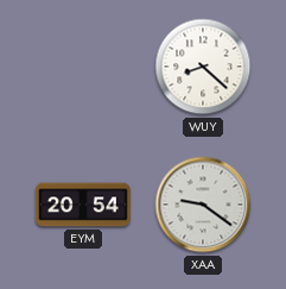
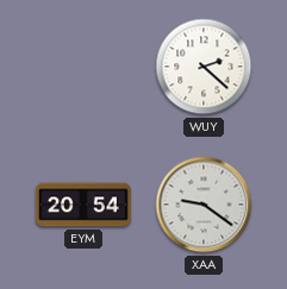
WUY: 8:22 -> 2:22 (204, 67)
